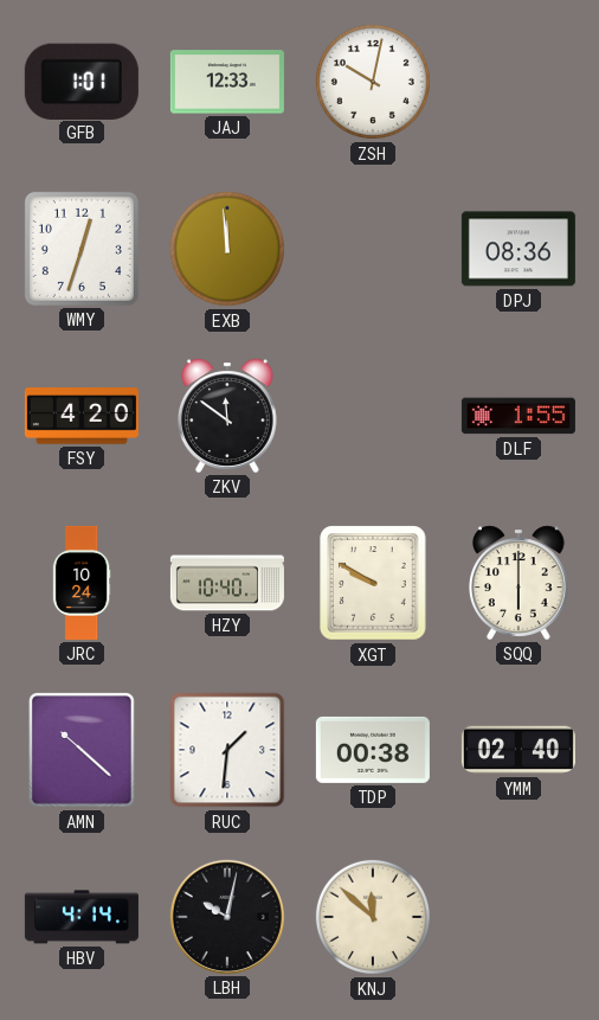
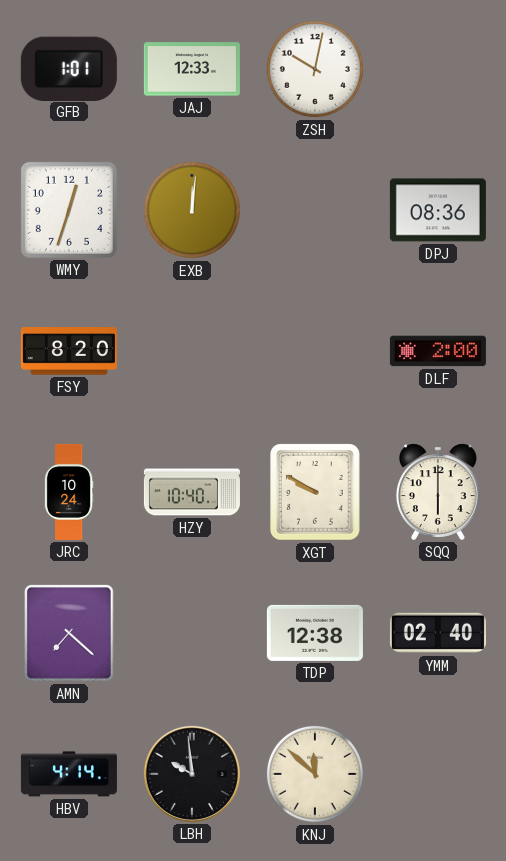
EXB: 11:59 -> 12:01 (192, 210)
FSY: 4:20 -> 8:20 (69, 351)
ZKV: 11:51 -> none (227, 416)
DLF: 1:55 -> 2:00 (438, 351)
AMN: 10:22 -> 7:22 (70, 634)
RUC: 1:31 -> none (227, 750)
TDP: 00:38 -> 12:38 (315, 633)
LBH: 10:02 -> 9:59 (192, 774)
